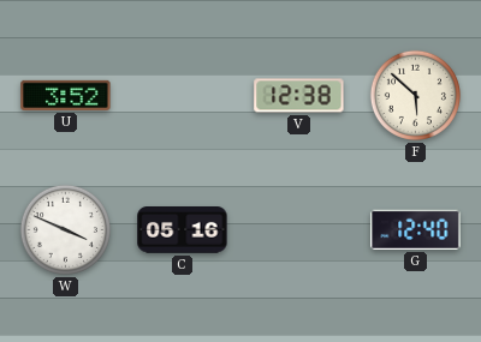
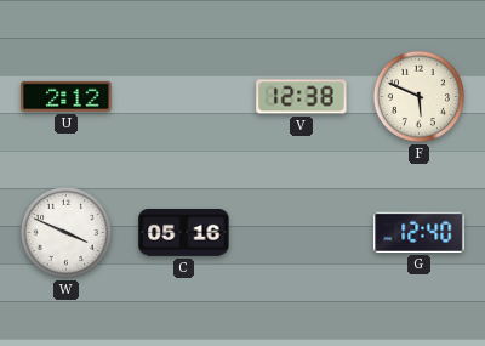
U: 3:52 -> 2:12 (67, 96)
F: 5:52 -> 5:49 (418, 96)
